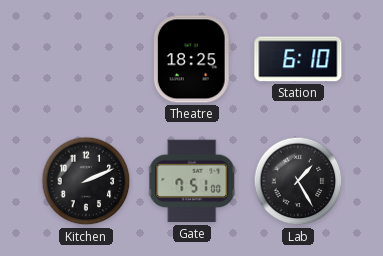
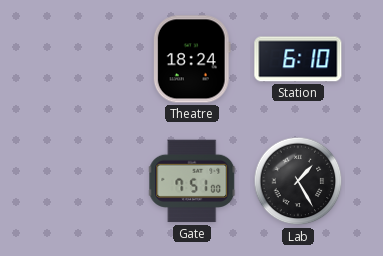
Theatre: 18:25 -> 18:24 (192, 59)
Kitchen: 2:11 -> none (86, 181)
